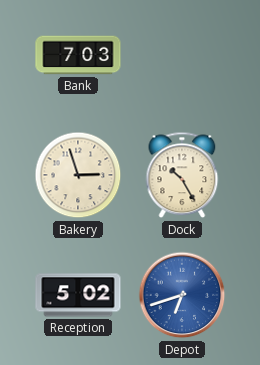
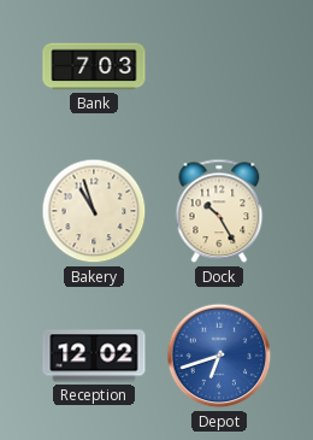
Bakery: 2:57 -> 10:57 (94, 211)
Reception: 5:02 -> 12:02 (94, 356)
